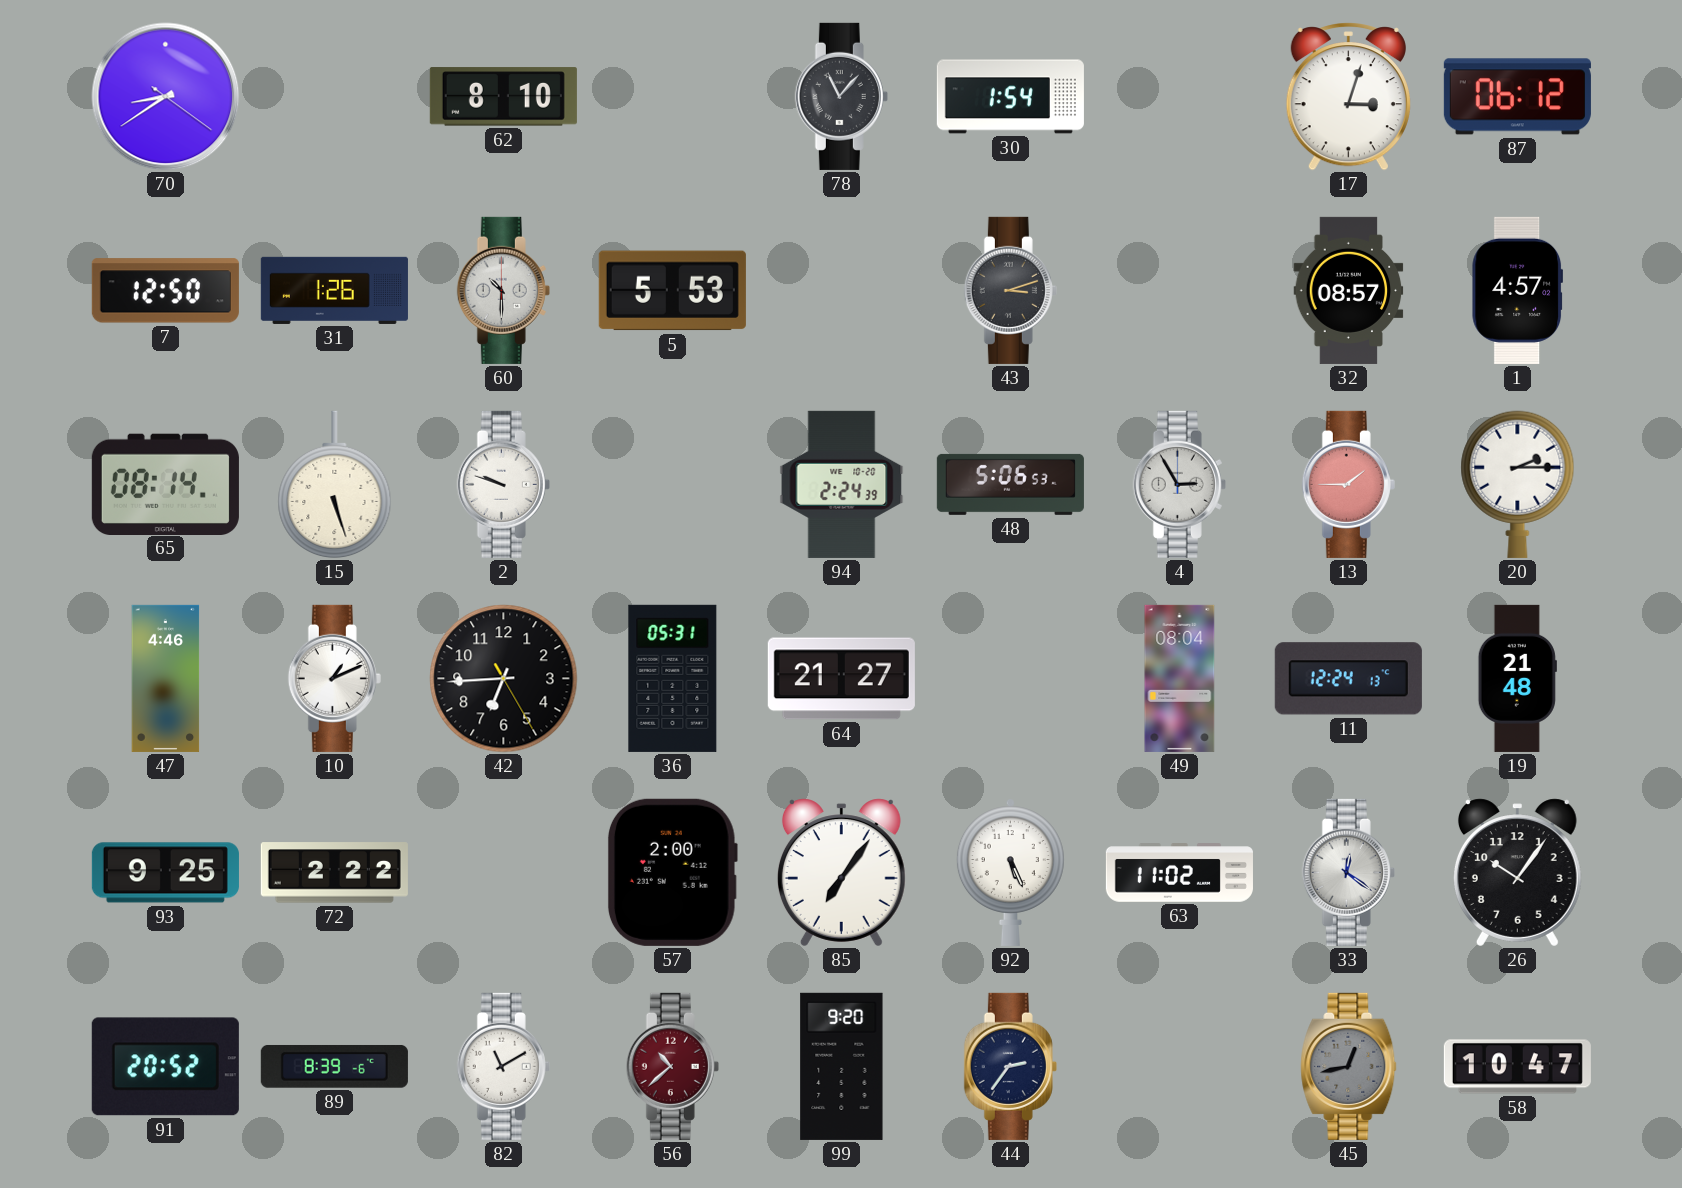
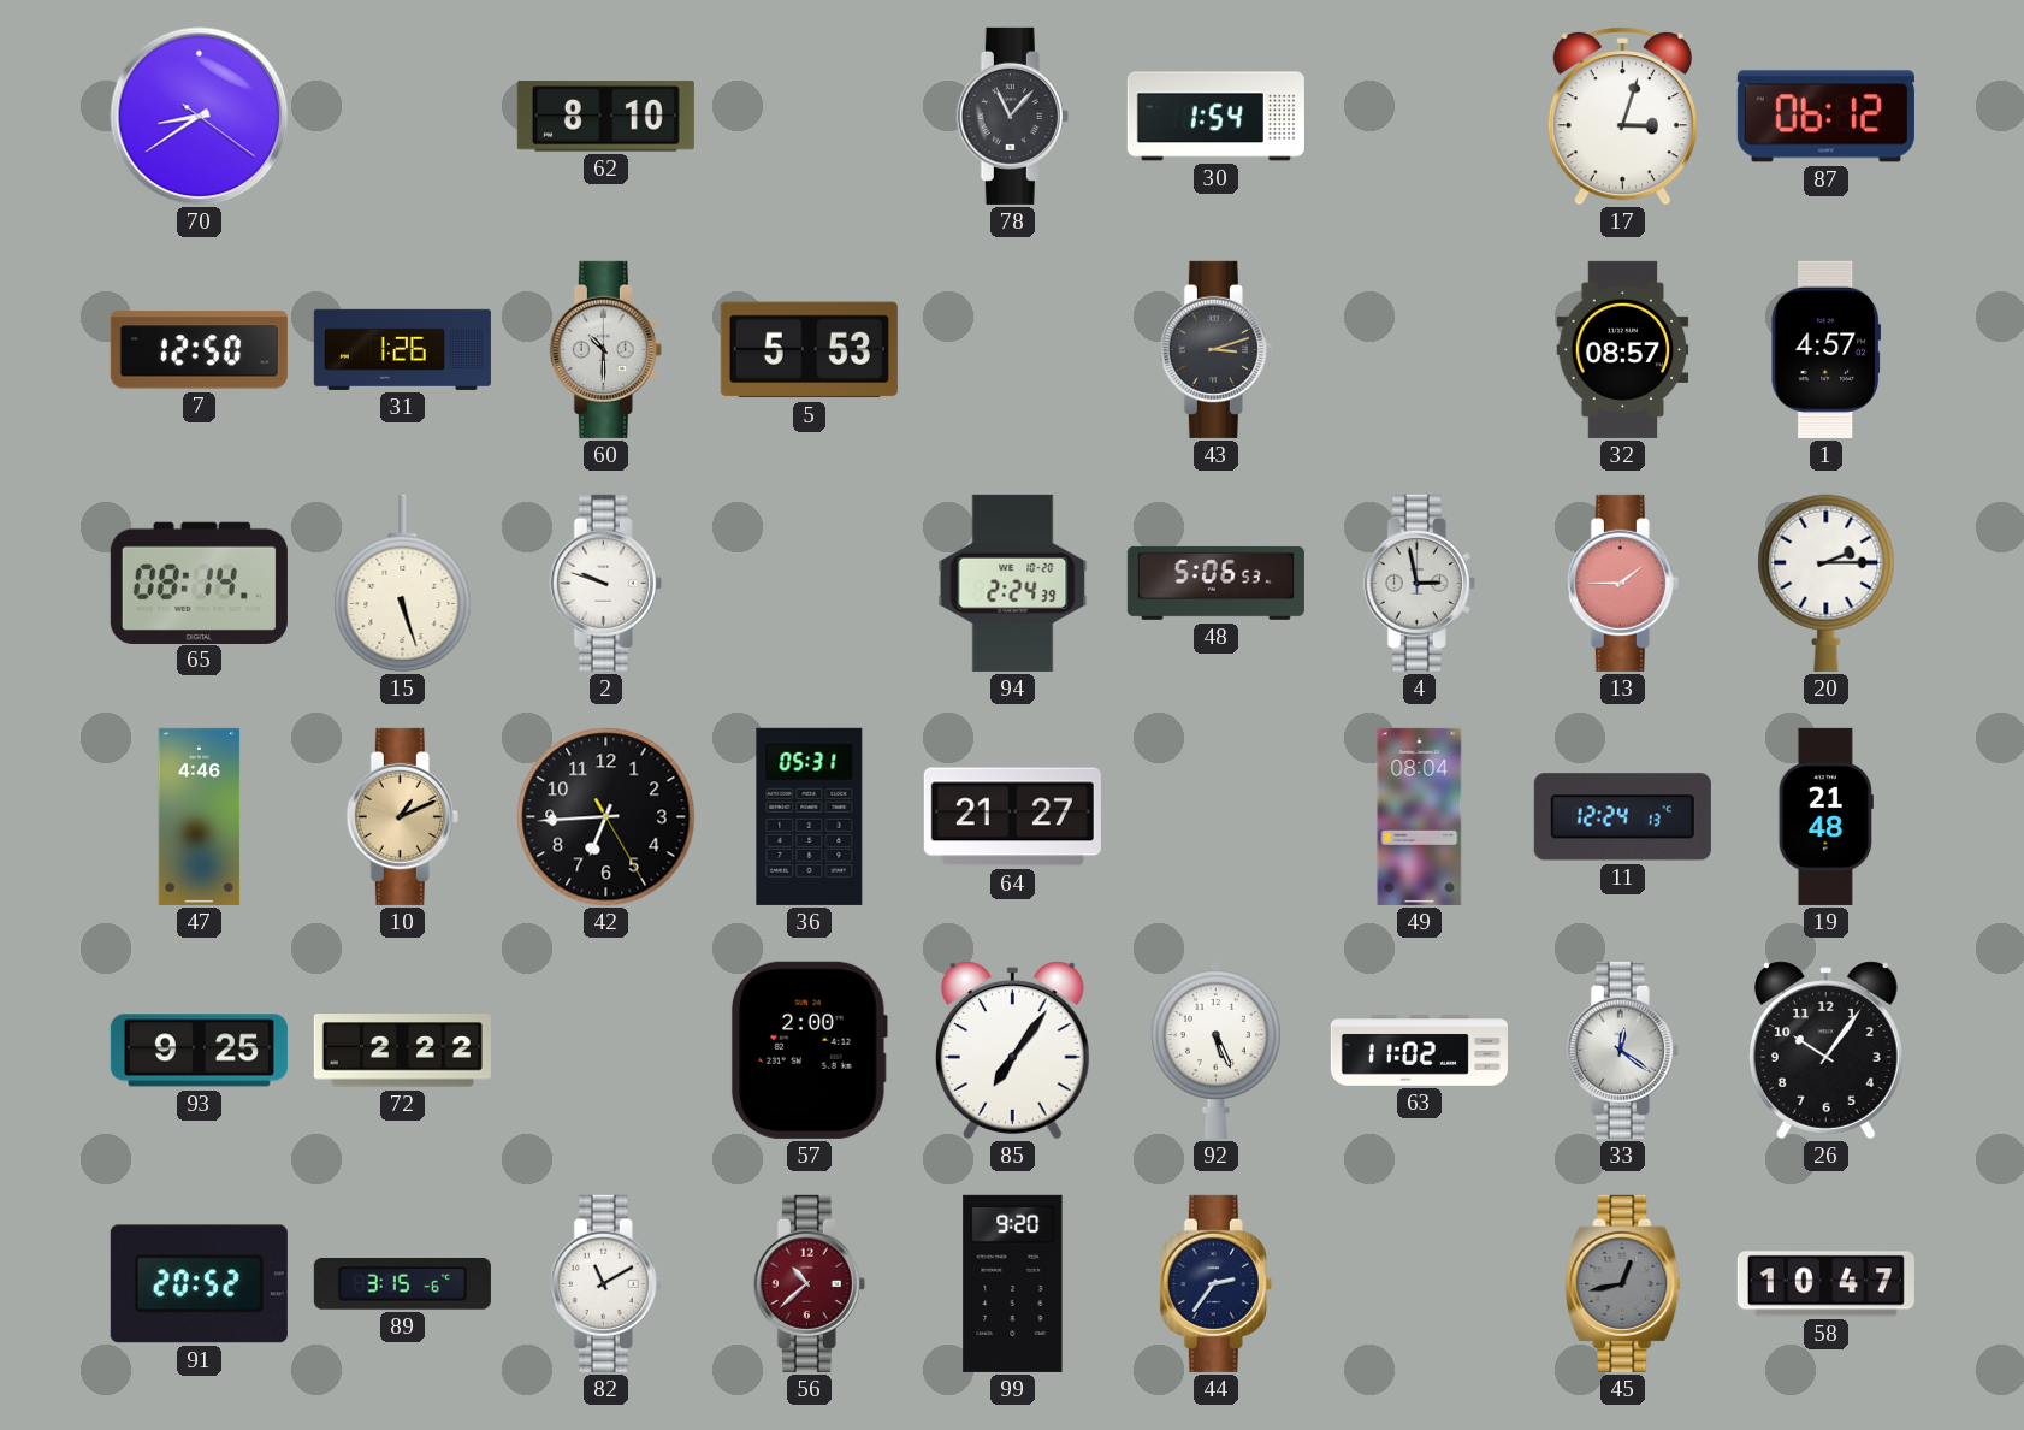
4: 2:55 -> 2:58 (1419, 583)
10 dial: white -> champagne (402, 816)
89: 8:39 -> 3:15 (402, 1284)
